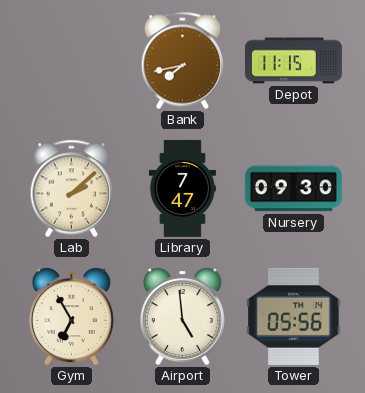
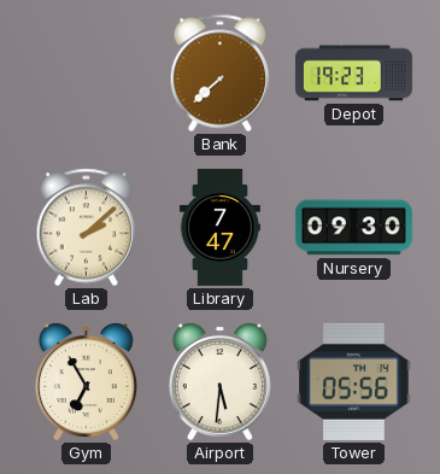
Bank: 7:43 -> 7:38 (221, 74)
Depot: 11:15 -> 19:23 (353, 74)
Airport: 4:59 -> 5:31 (219, 382)
